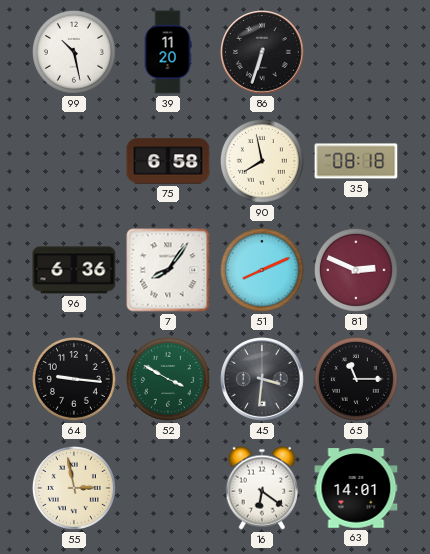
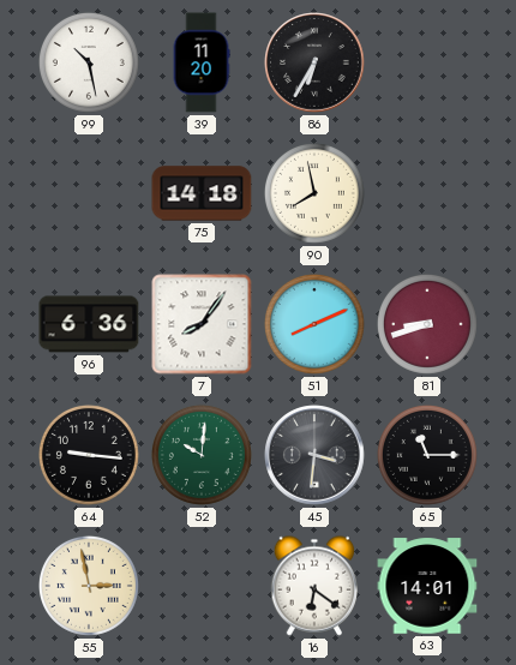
86: 6:33 -> 6:35 (314, 62)
75: 6:58 -> 14:18 (202, 193)
35: 08:18 -> none (356, 161)
81: 2:49 -> 8:42 (427, 324)
52: 3:50 -> 10:01 (202, 455)
